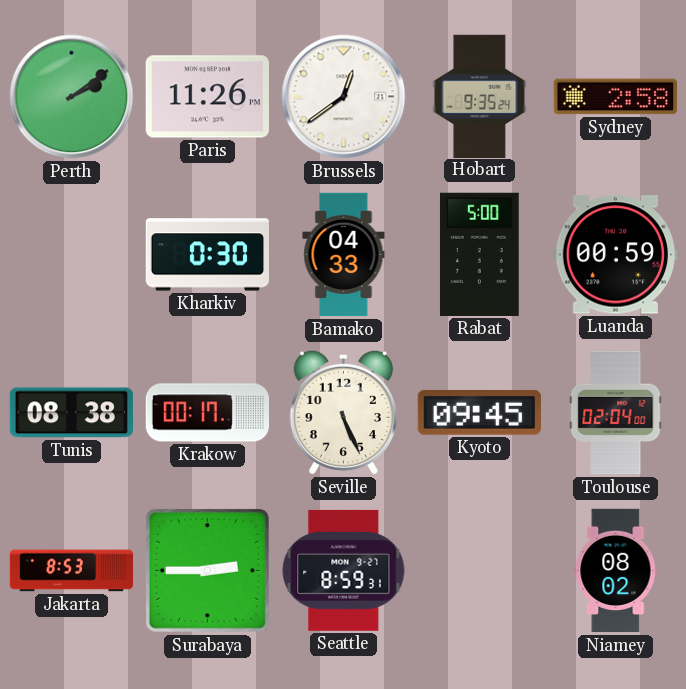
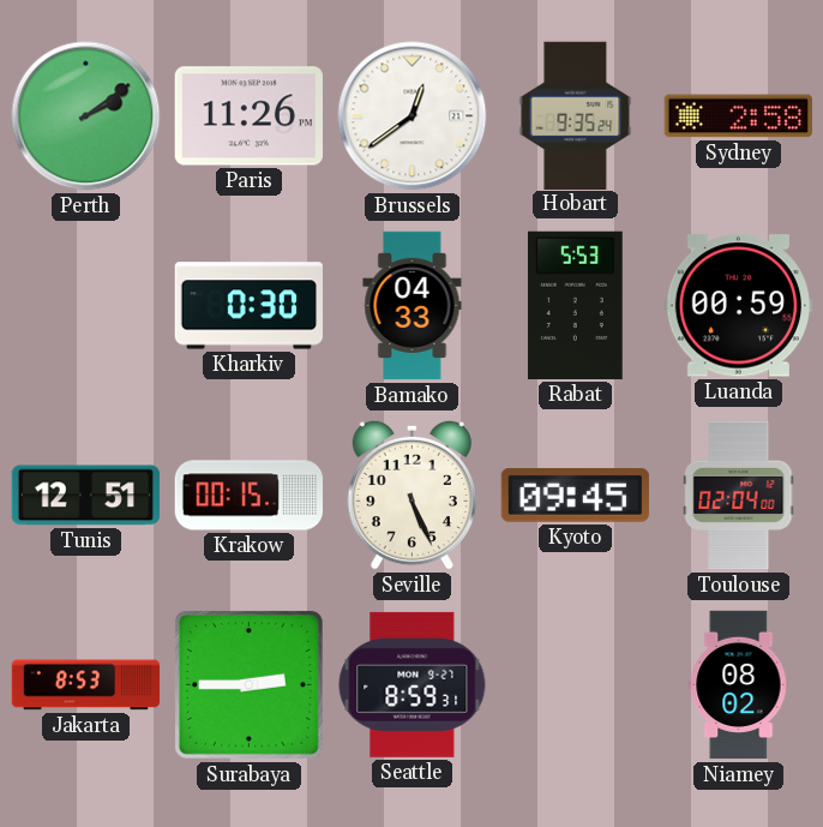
Rabat: 5:00 -> 5:53 (575, 305)
Tunis: 08:38 -> 12:51 (85, 496)
Krakow: 00:17 -> 00:15 (248, 496)
